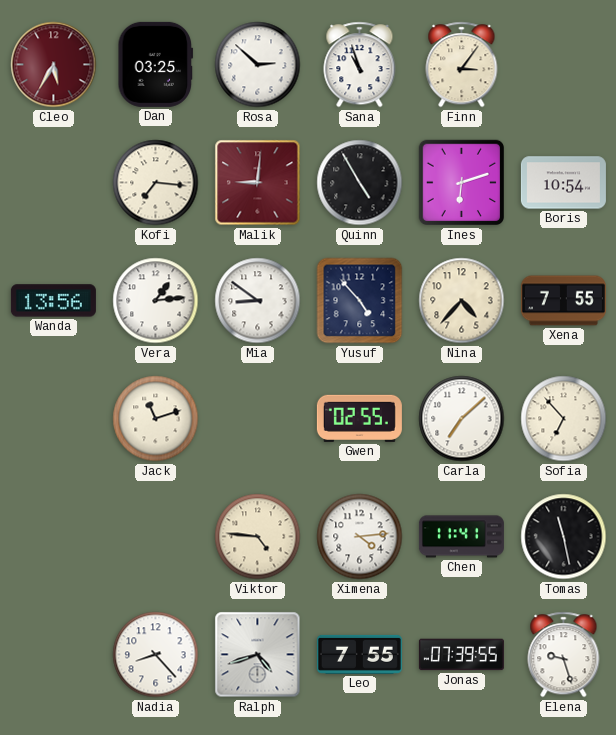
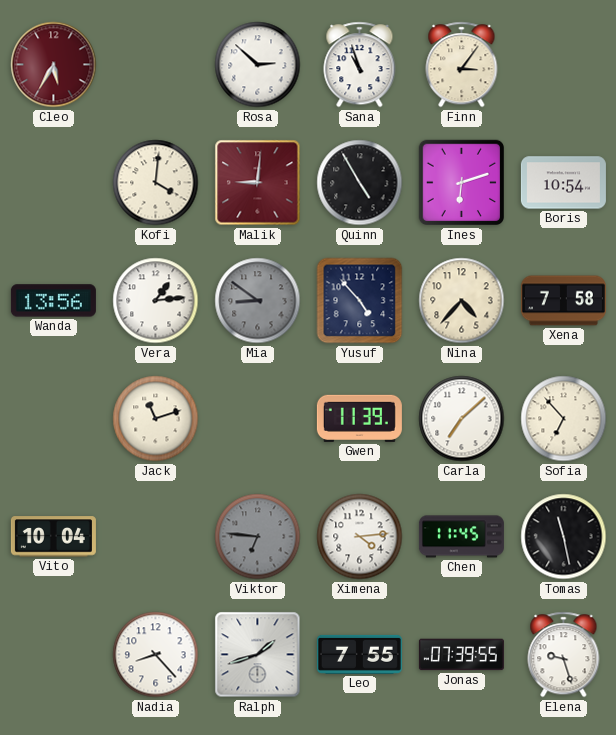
Dan: 03:25 -> none (156, 64)
Kofi: 7:16 -> 4:01 (156, 183)
Mia dial: white -> grey (258, 301)
Xena: 7:55 -> 7:58 (563, 301)
Gwen: 02:55 -> 11:39 (359, 418)
Vito: none -> 10:04 (53, 537)
Viktor: 4:46 -> 6:46 (258, 537)
Viktor dial: cream -> grey (258, 537)
Chen: 11:41 -> 11:45 (461, 537)
Ralph: 4:42 -> 1:42 (258, 655)
